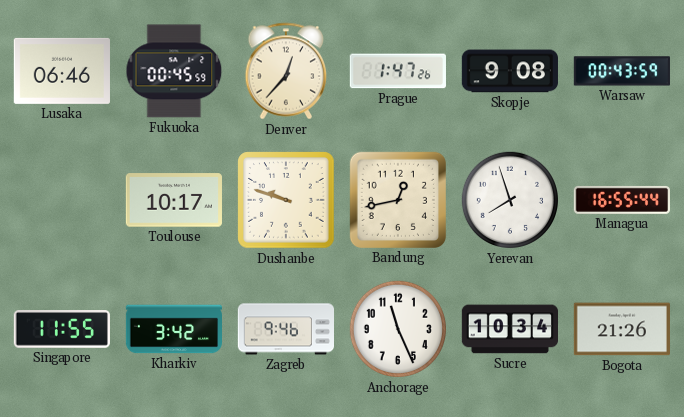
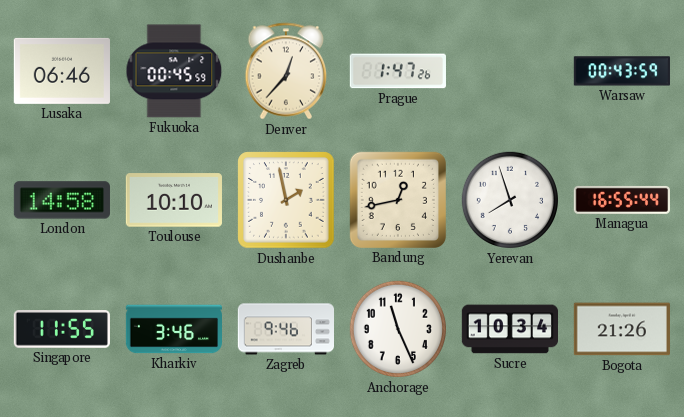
Skopje: 9:08 -> none (510, 71)
London: none -> 14:58 (62, 200)
Toulouse: 10:17 -> 10:10 (174, 200)
Dushanbe: 9:48 -> 1:58 (286, 200)
Kharkiv: 3:42 -> 3:46 (173, 329)
